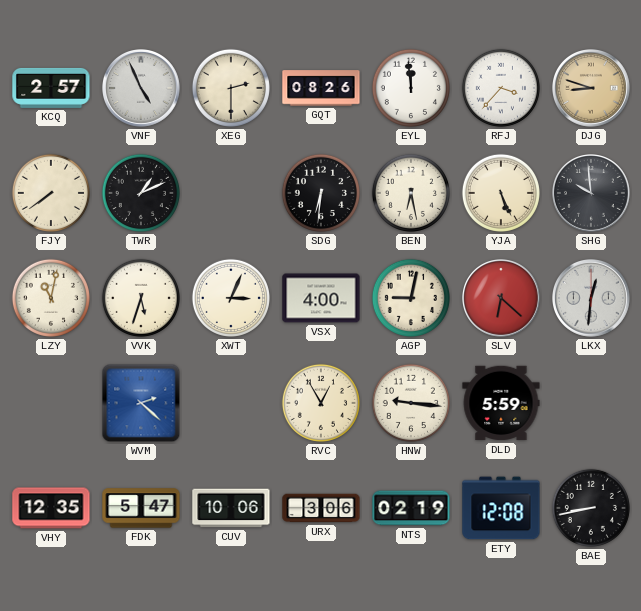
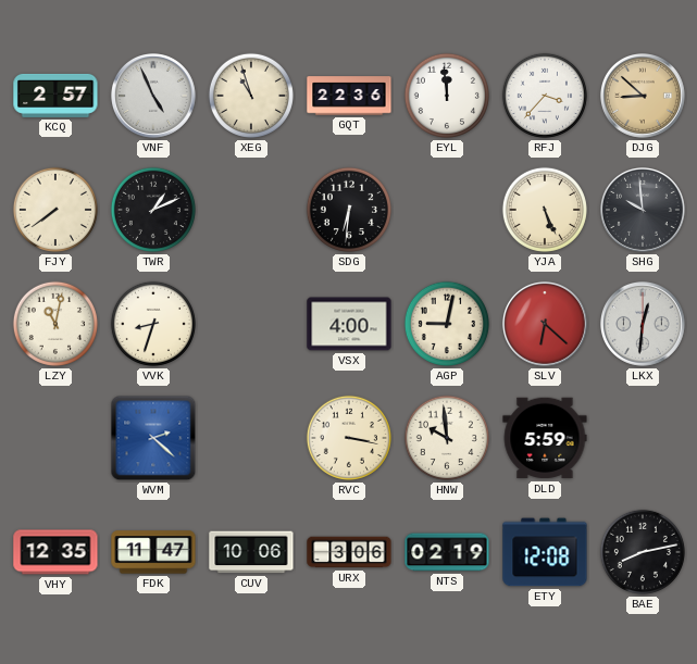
XEG: 2:30 -> 10:57 (251, 96)
GQT: 08:26 -> 22:36 (349, 96)
DJG: 8:48 -> 8:52 (644, 97)
BEN: 6:28 -> none (411, 193)
VVK: 5:33 -> 8:33 (153, 324)
XWT: 3:04 -> none (231, 298)
RVC: 12:55 -> 3:17 (349, 438)
HNW: 9:16 -> 9:59 (447, 438)
FDK: 5:47 -> 11:47 (153, 552)
BAE: 8:43 -> 8:13 (643, 552)
